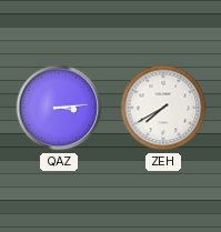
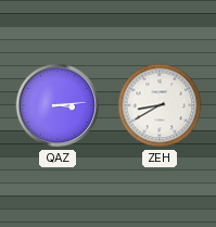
ZEH: 7:40 -> 8:40 (160, 105)
